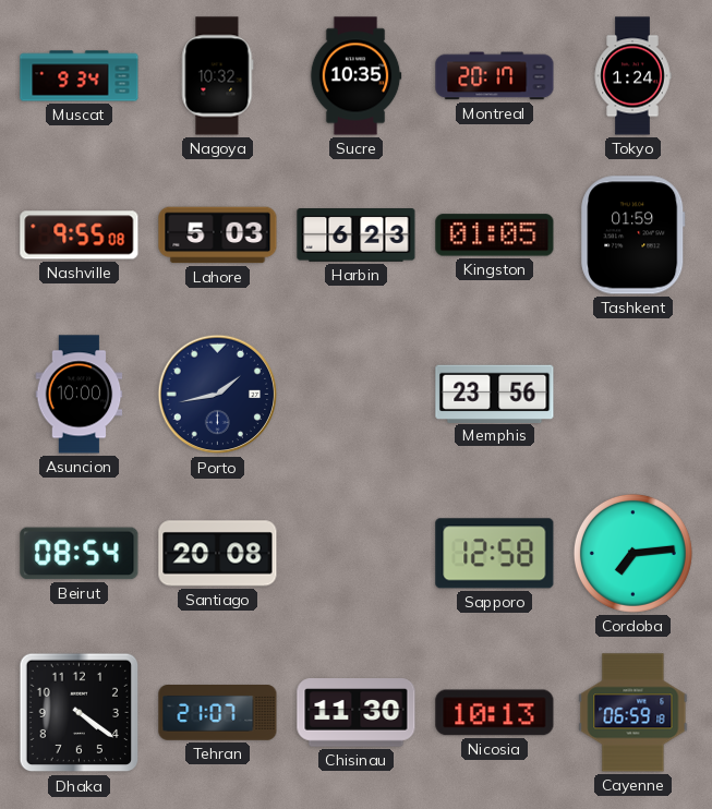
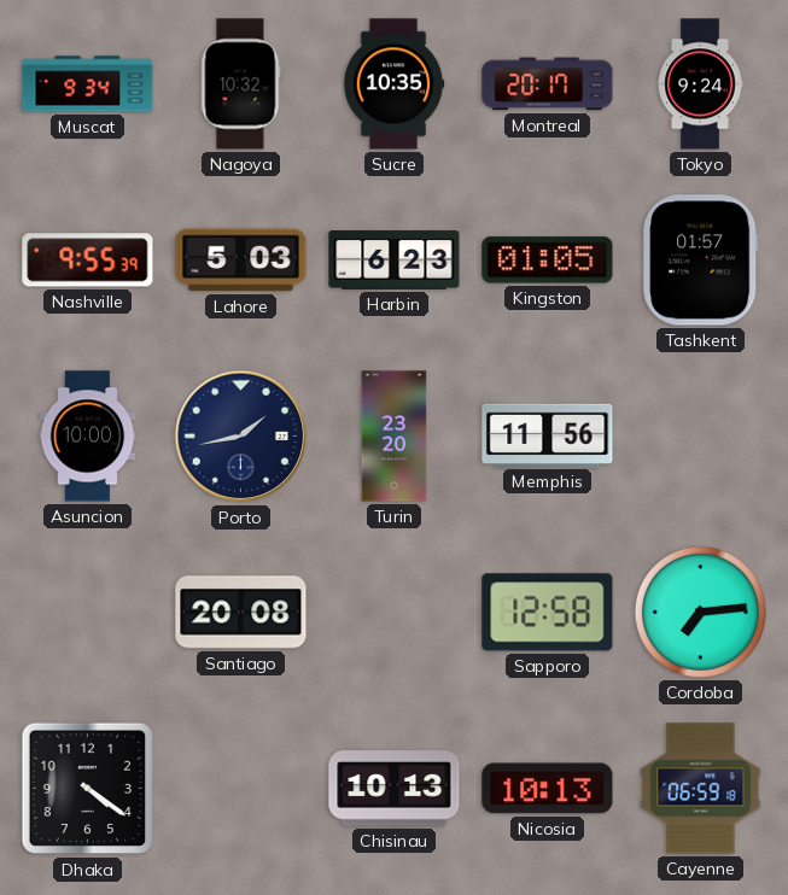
Tokyo: 1:24 -> 9:24 (700, 84)
Nashville: 9:55:08 -> 9:55:39 (88, 261)
Tashkent: 01:59 -> 01:57 (701, 261)
Turin: none -> 23:20 (395, 437)
Memphis: 23:56 -> 11:56 (548, 435)
Beirut: 08:54 -> none (80, 554)
Tehran: 21:07 -> none (218, 713)
Chisinau: 11:30 -> 10:13 (395, 789)
